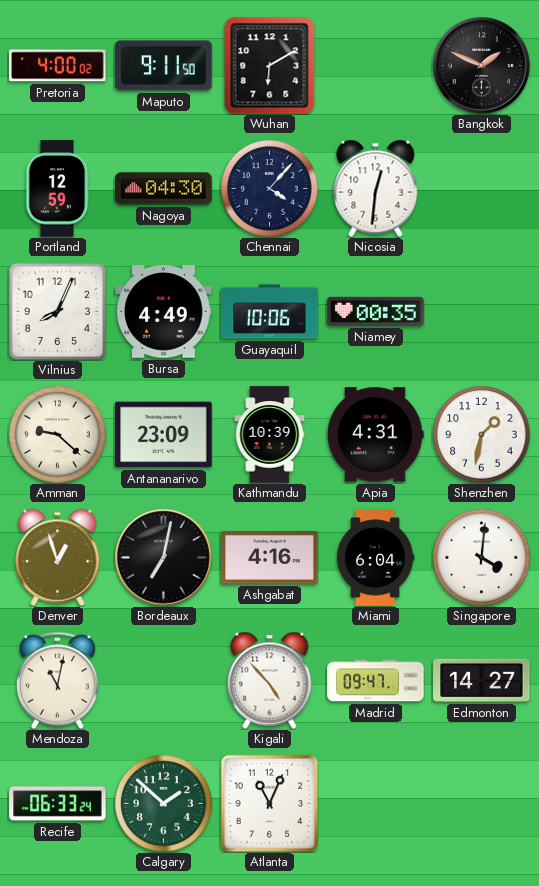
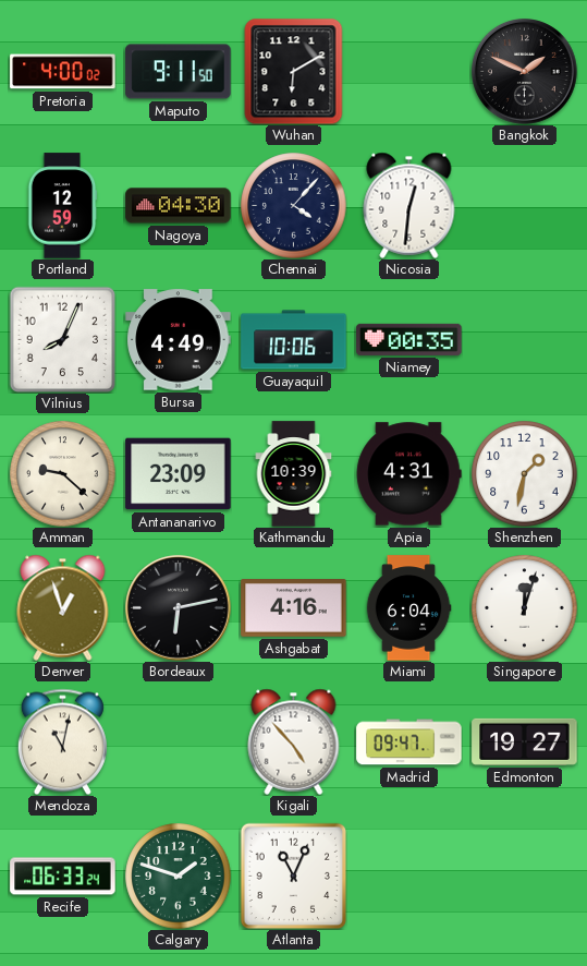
Bordeaux: 7:02 -> 6:13 (179, 608)
Singapore: 4:01 -> 12:03 (525, 608)
Edmonton: 14:27 -> 19:27 (525, 741)
Calgary: 1:52 -> 1:48 (179, 877)
